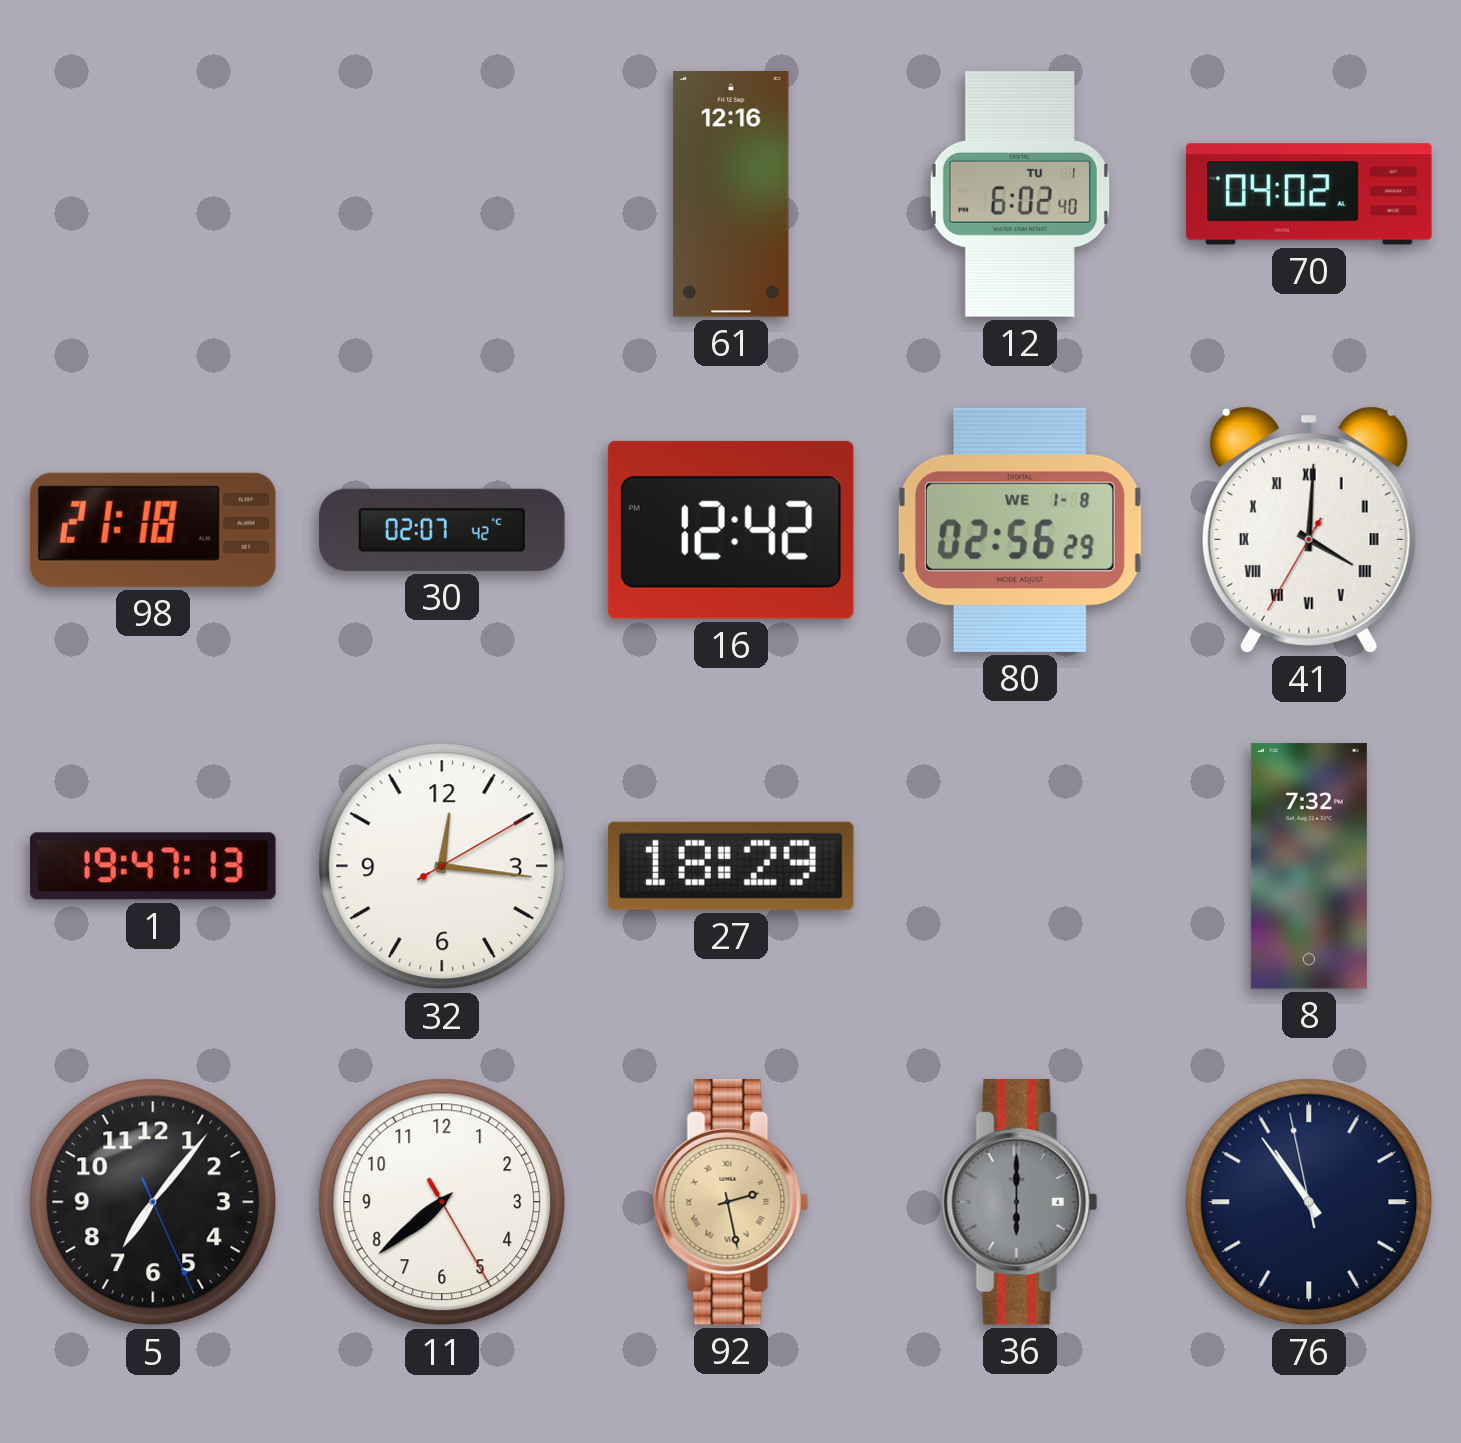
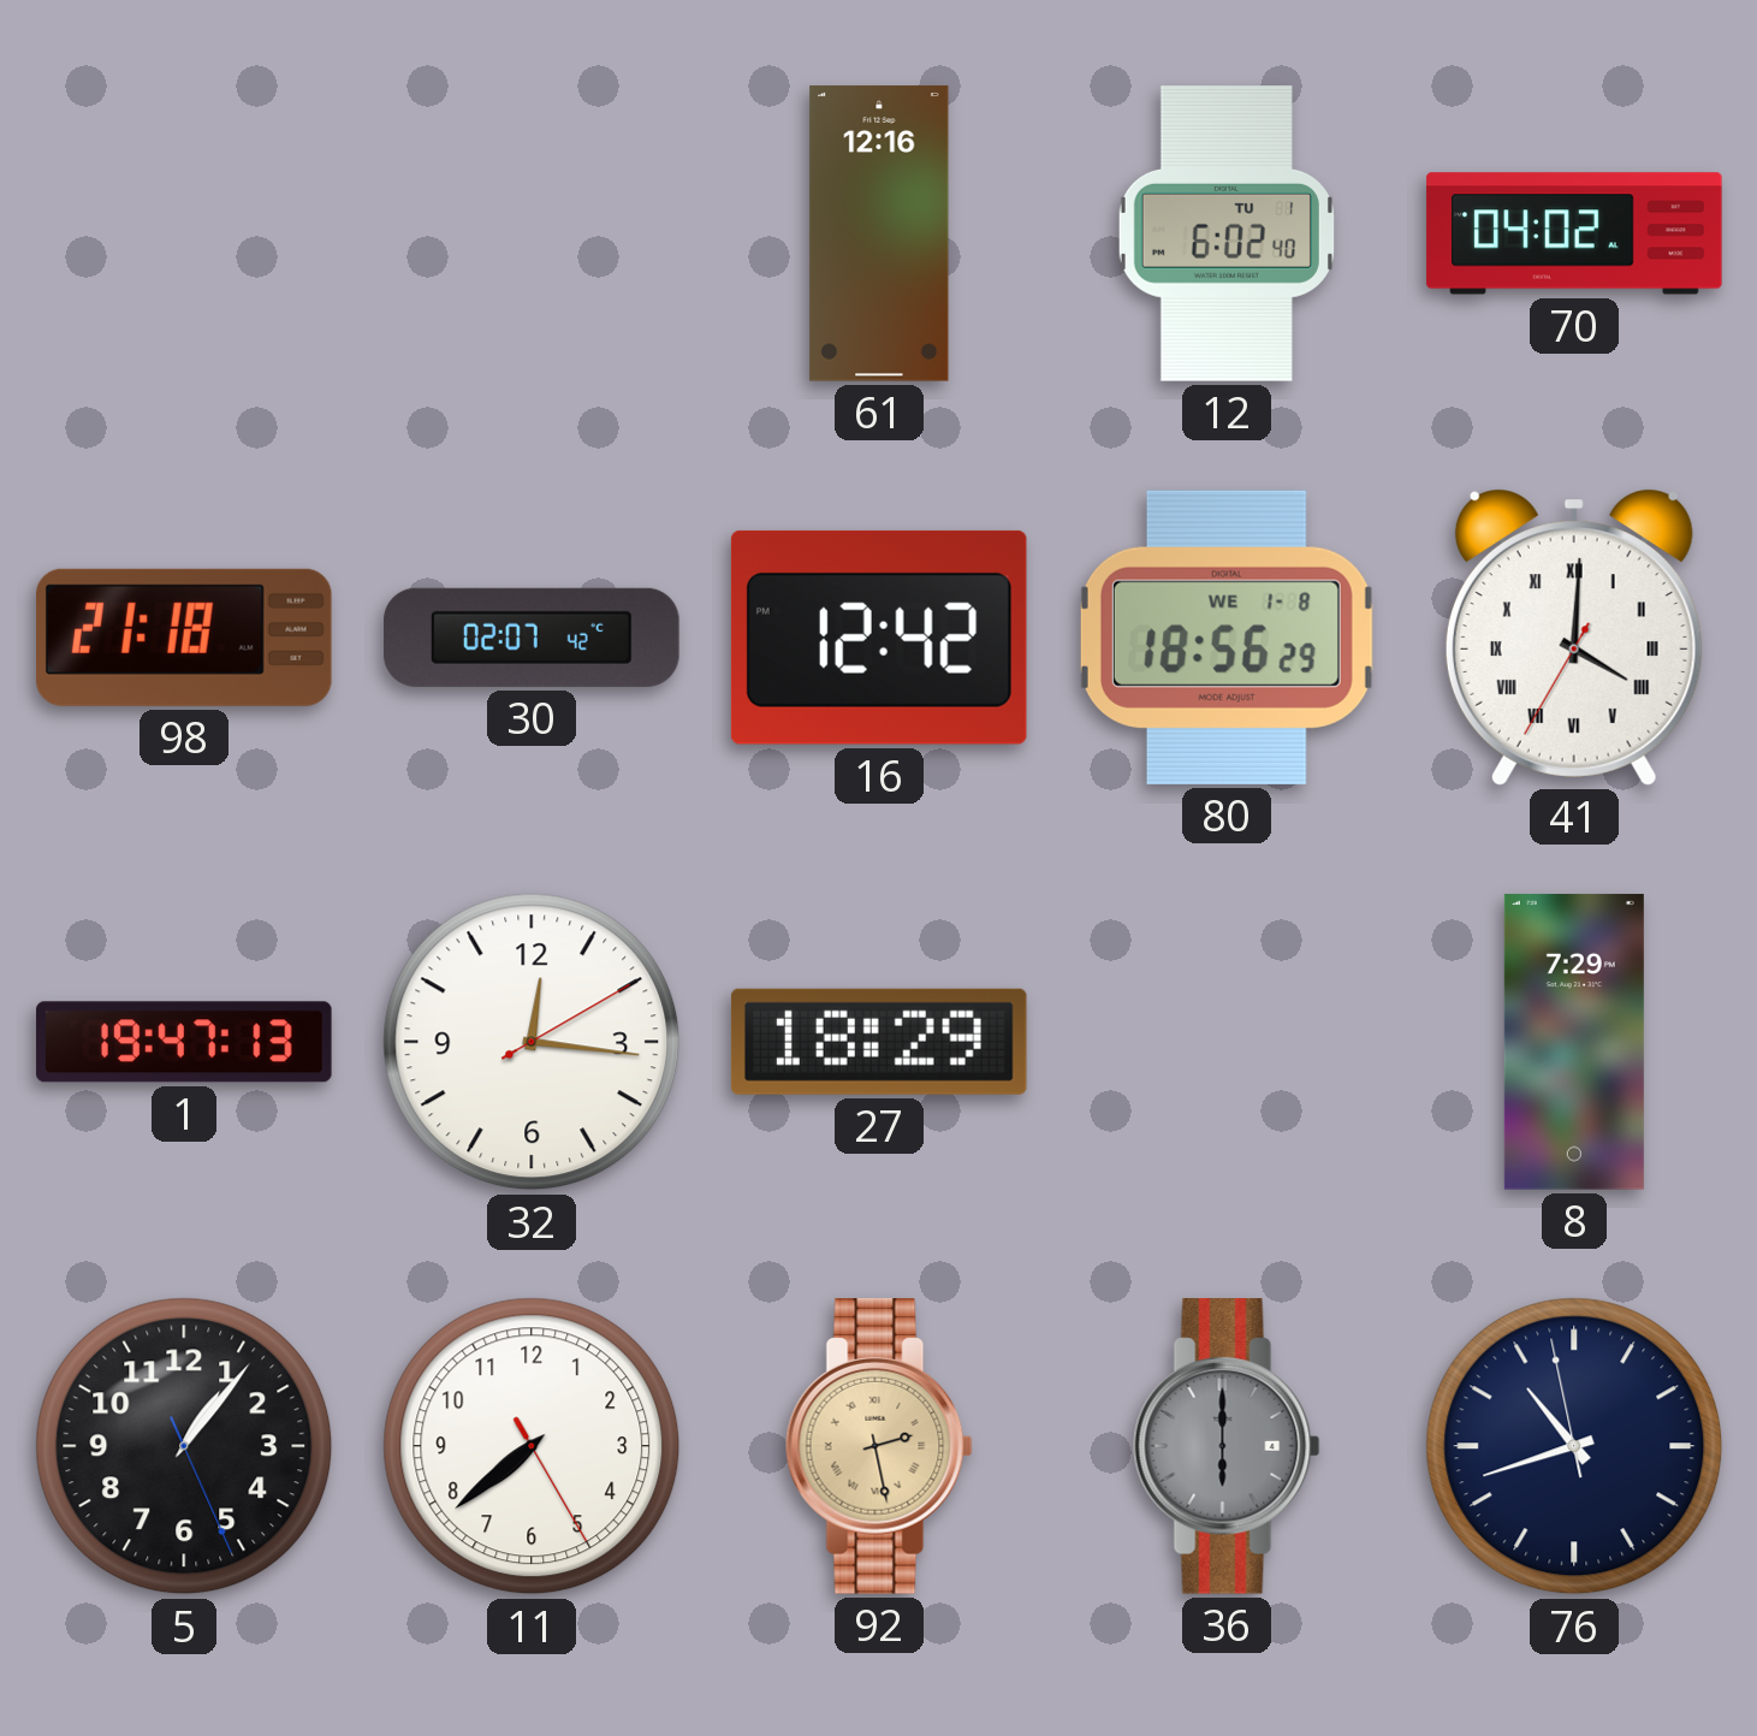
80: 02:56 -> 18:56 (1227, 638)
8: 7:32 -> 7:29 (1574, 1042)
5: 7:06 -> 1:06 (184, 1446)
76: 10:53 -> 10:41 (1574, 1446)
